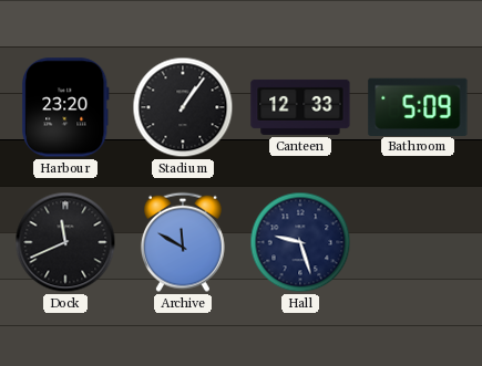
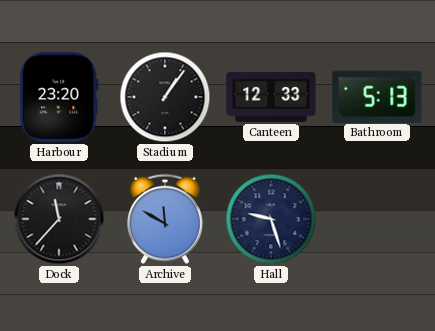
Bathroom: 5:09 -> 5:13 (377, 96)
Dock: 11:41 -> 11:37 (59, 219)
